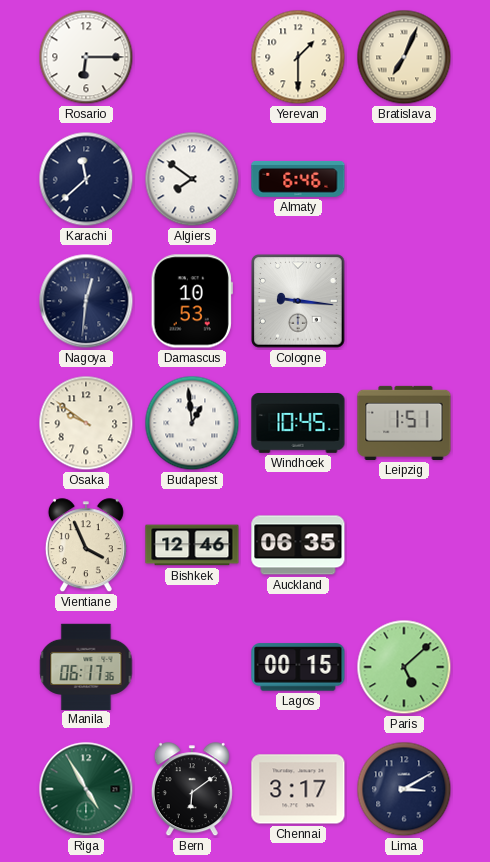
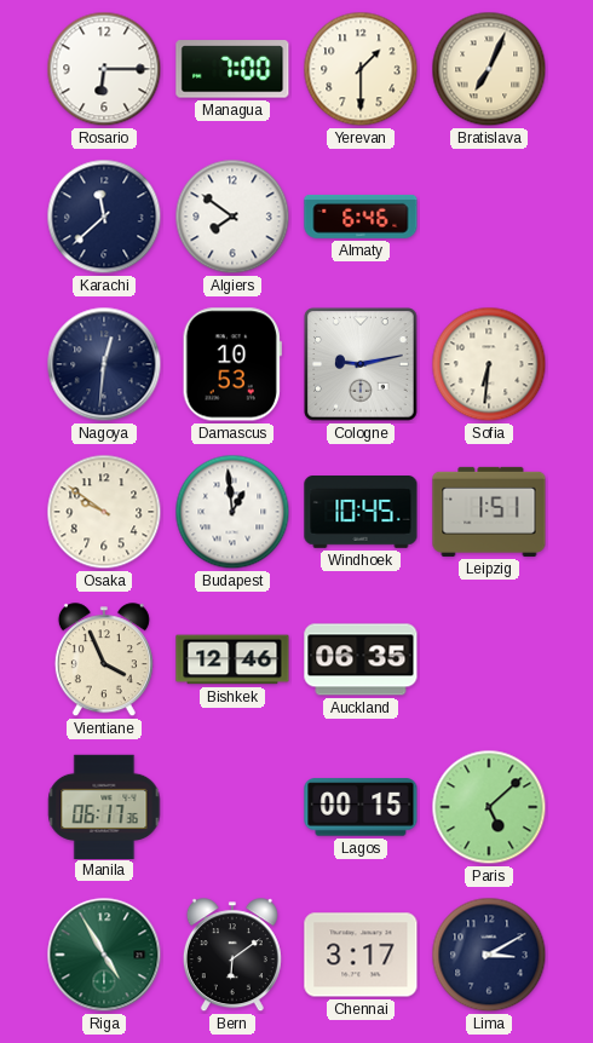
Managua: none -> 7:00 (232, 69)
Cologne: 9:16 -> 9:13 (361, 364)
Sofia: none -> 6:31 (489, 364)
